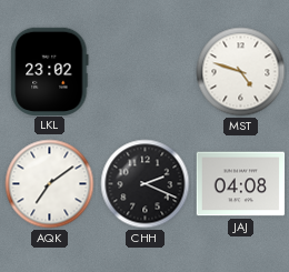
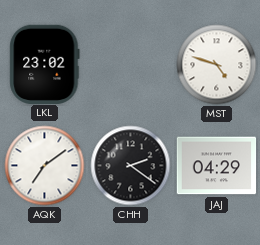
CHH: 2:19 -> 2:21 (131, 166)
JAJ: 04:08 -> 04:29 (217, 166)
